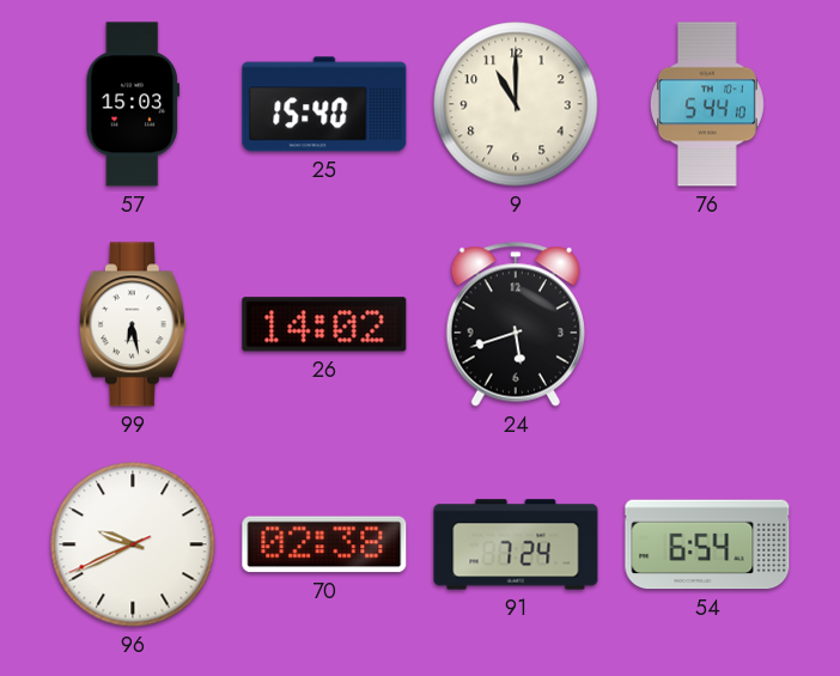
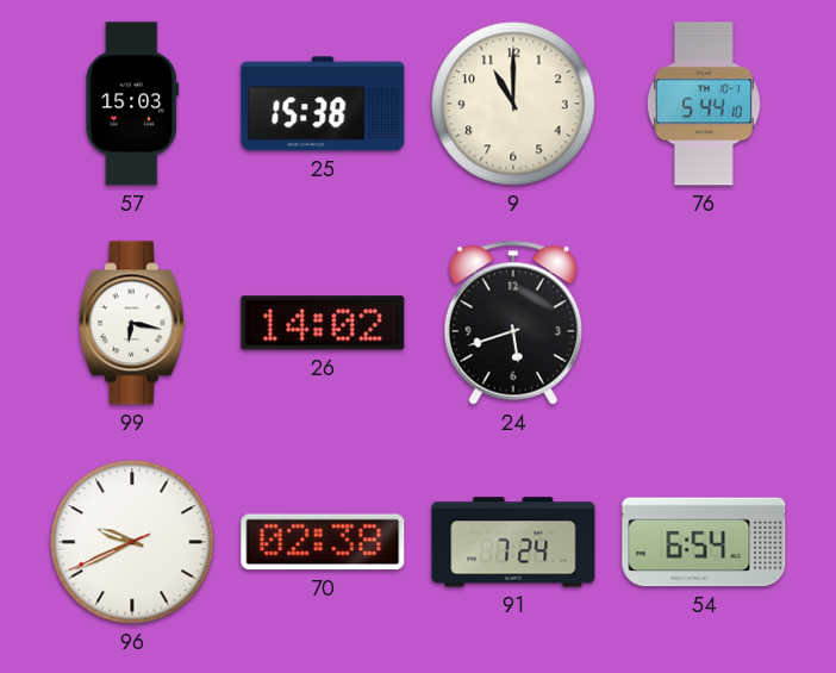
25: 15:40 -> 15:38 (323, 104)
99: 6:28 -> 6:17 (132, 323)
